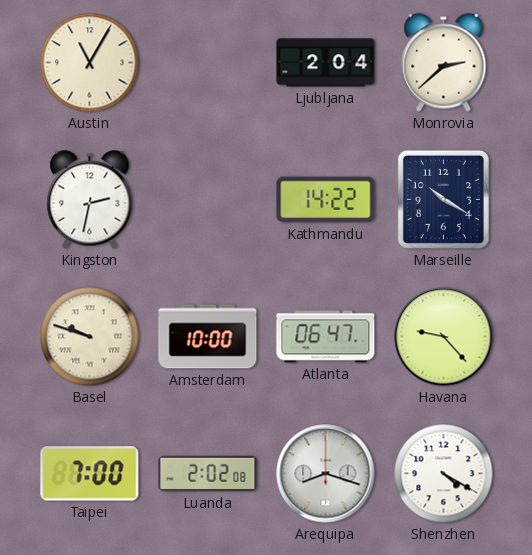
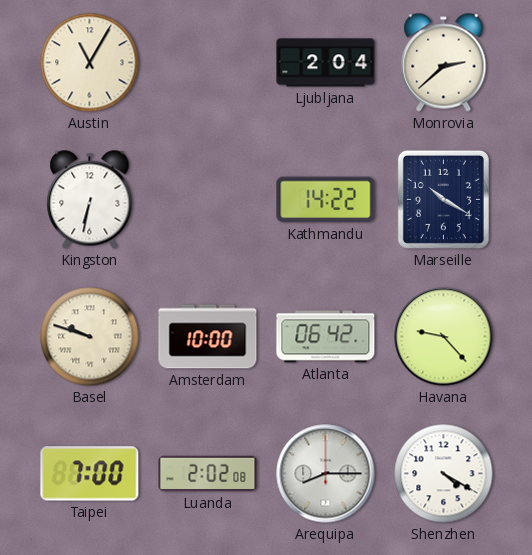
Kingston: 2:32 -> 6:32 (90, 200)
Atlanta: 06:47 -> 06:42 (326, 337)
Arequipa: 8:18 -> 8:15 (326, 474)
